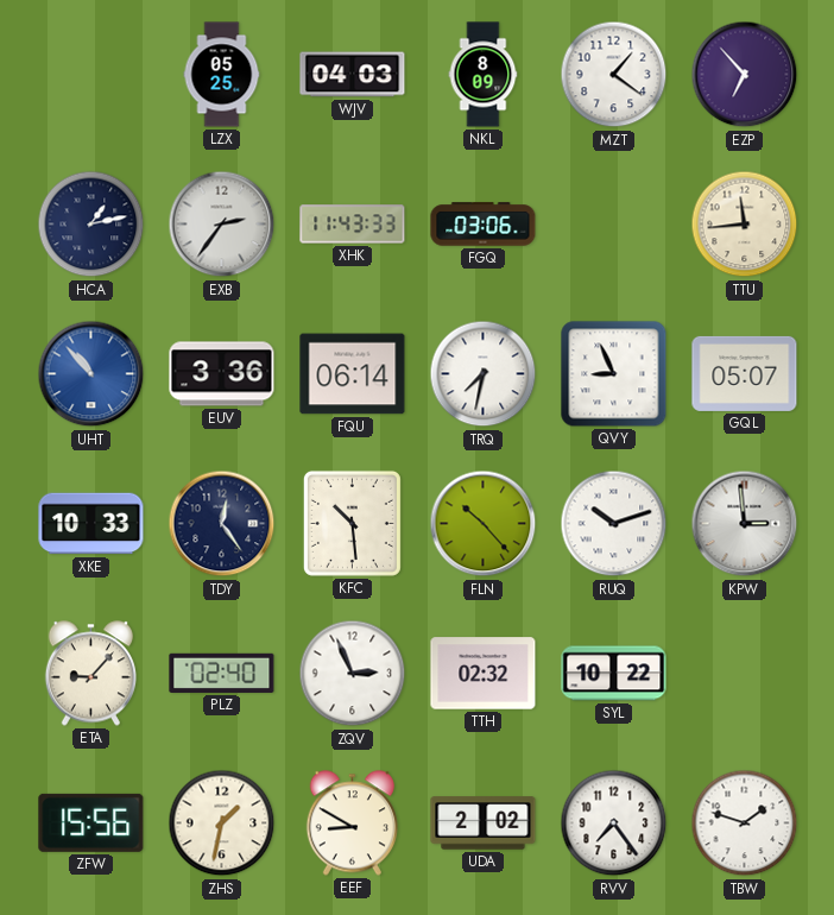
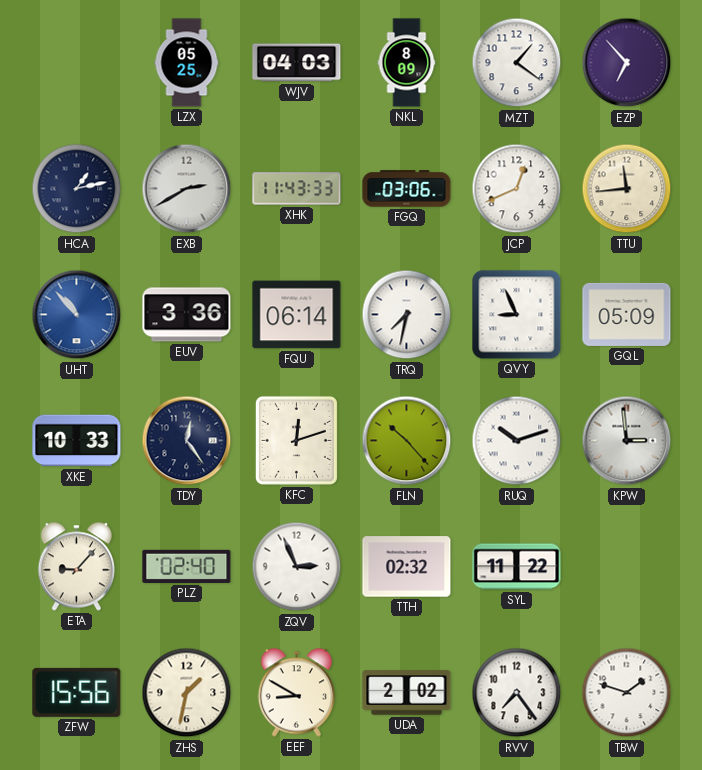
EXB: 2:36 -> 2:40 (187, 189)
JCP: none -> 12:41 (517, 189)
GQL: 05:07 -> 05:09 (627, 314)
KFC: 10:29 -> 12:12 (296, 440)
SYL: 10:22 -> 11:22 (517, 567)
